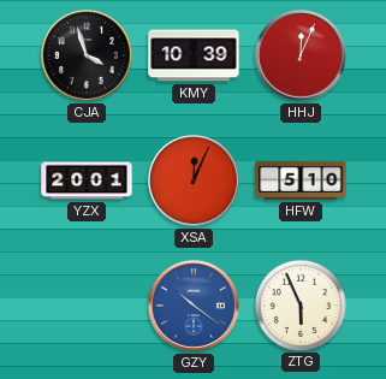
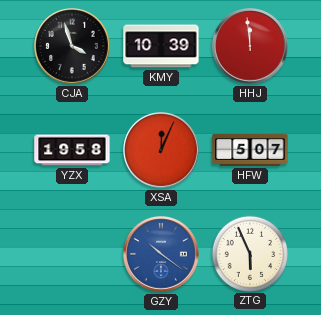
HHJ: 12:04 -> 11:59 (251, 47)
YZX: 20:01 -> 19:58 (72, 150)
HFW: 5:10 -> 5:07 (250, 150)
